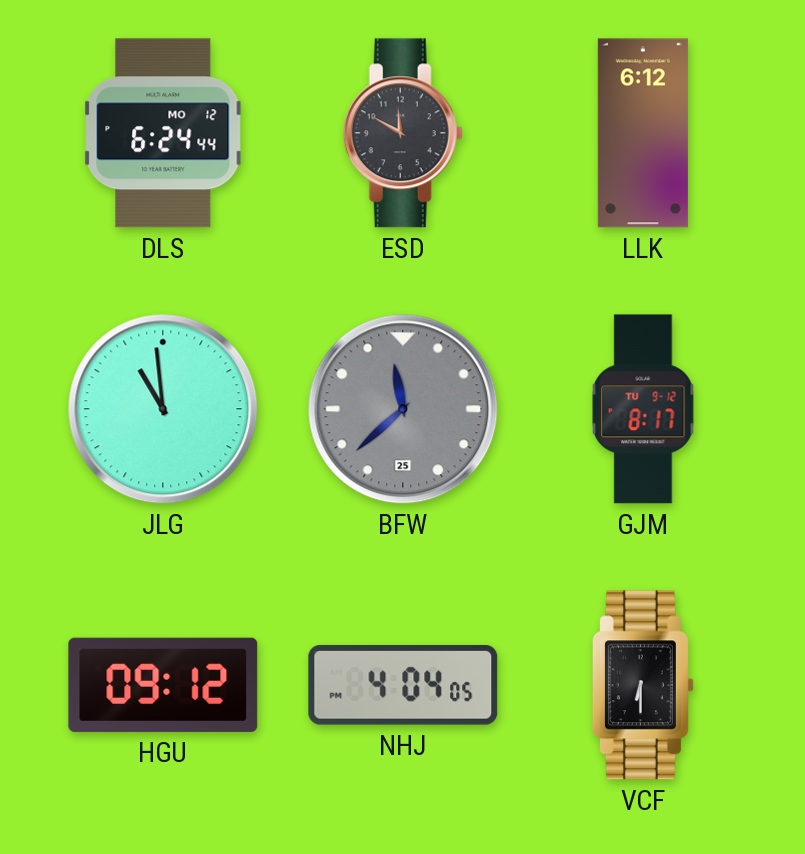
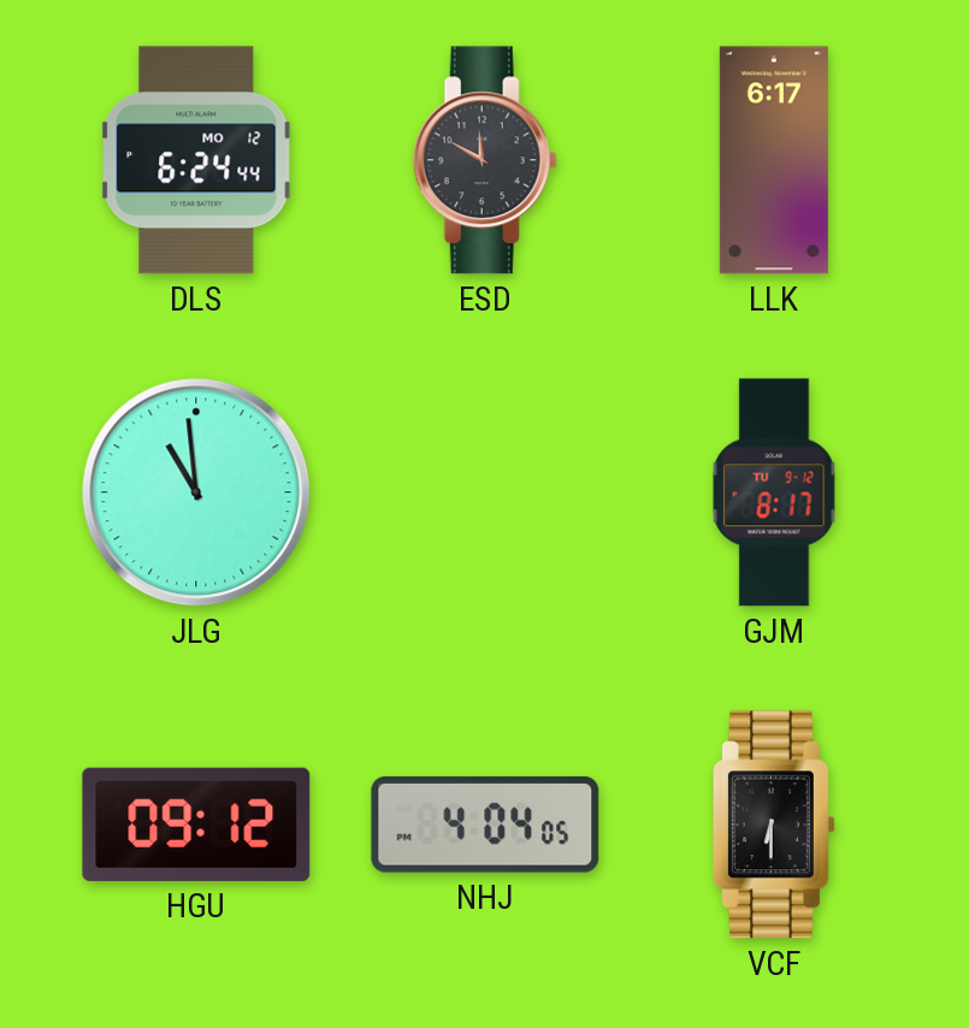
LLK: 6:12 -> 6:17 (774, 160)
BFW: 11:38 -> none (403, 409)
